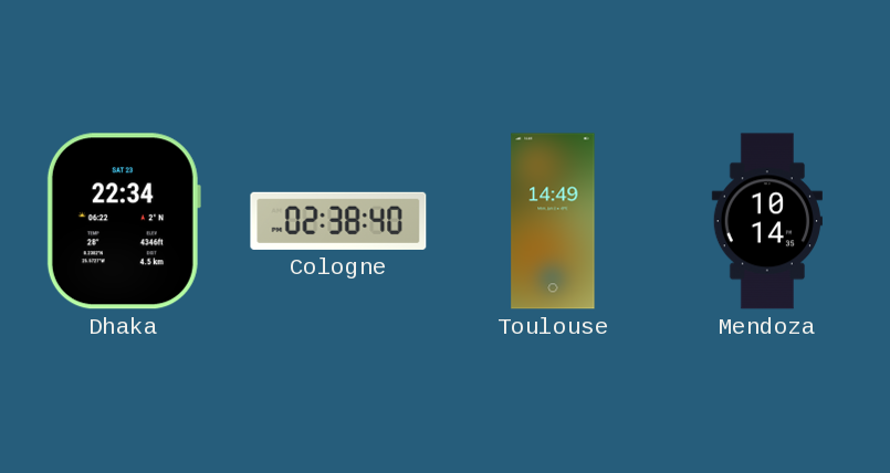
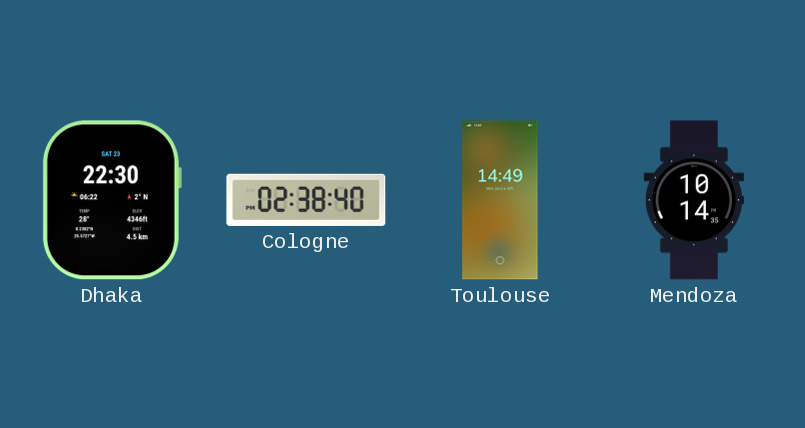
Dhaka: 22:34 -> 22:30 (112, 200)
